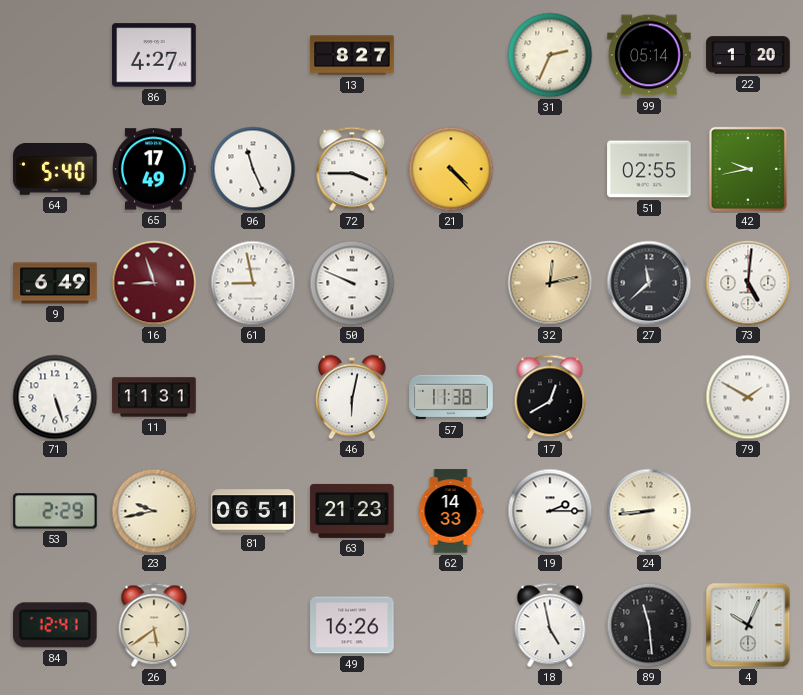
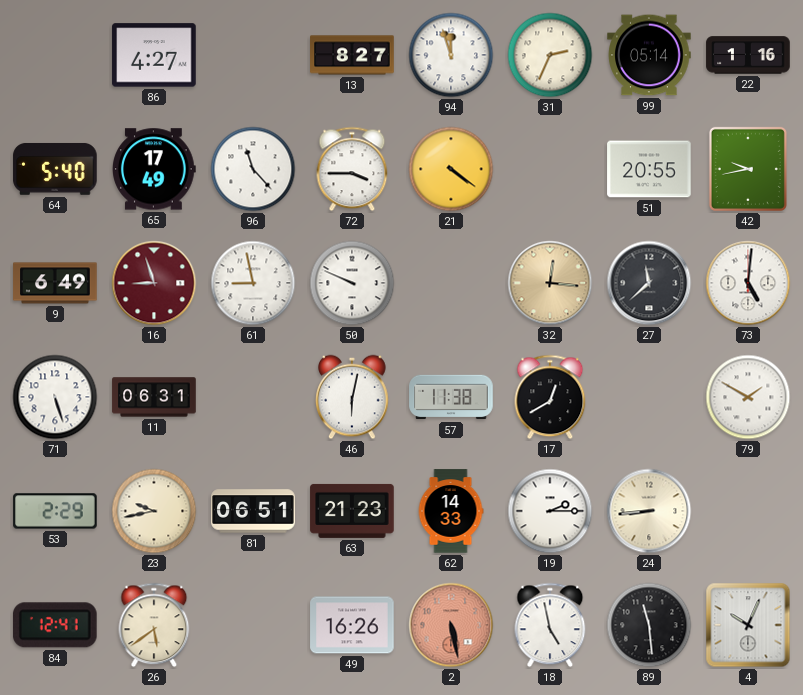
94: none -> 11:57 (451, 55)
22: 1:20 -> 1:16 (748, 55)
96: 11:26 -> 11:23 (253, 169)
21: 4:23 -> 4:21 (451, 169)
51: 02:55 -> 20:55 (649, 169)
32: 12:13 -> 12:16 (550, 283)
11: 11:31 -> 06:31 (154, 397)
2: none -> 5:28 (451, 625)
